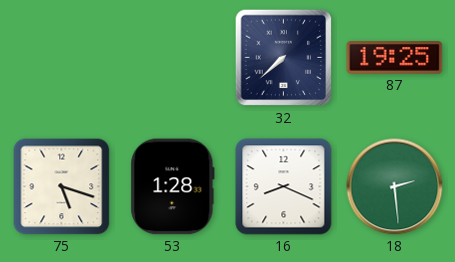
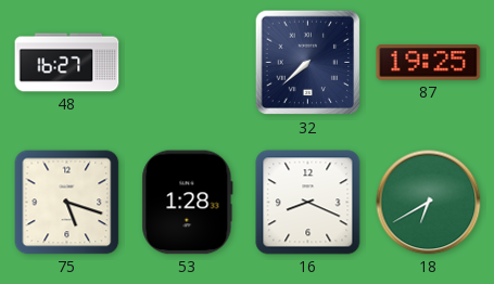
48: none -> 16:27 (67, 63)
18: 2:29 -> 6:40 (429, 203)
